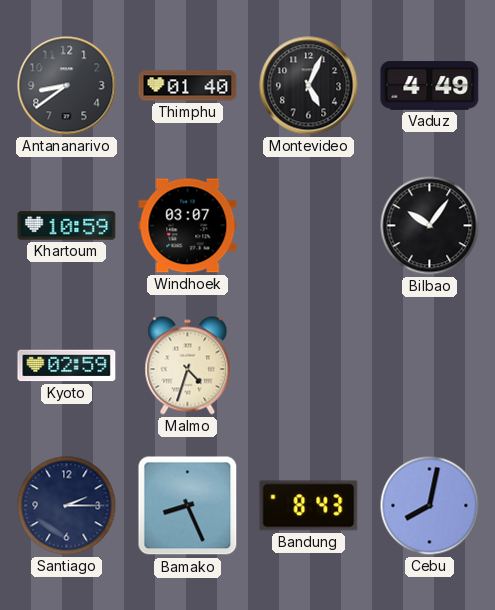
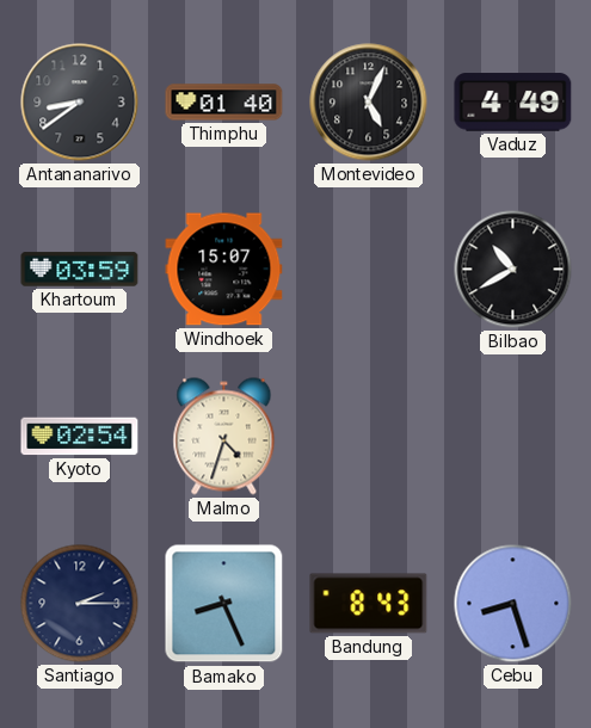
Khartoum: 10:59 -> 03:59 (80, 270)
Windhoek: 03:07 -> 15:07 (224, 270)
Bilbao: 10:06 -> 10:40 (513, 270)
Kyoto: 02:59 -> 02:54 (80, 437)
Cebu: 8:02 -> 8:27 (513, 604)
